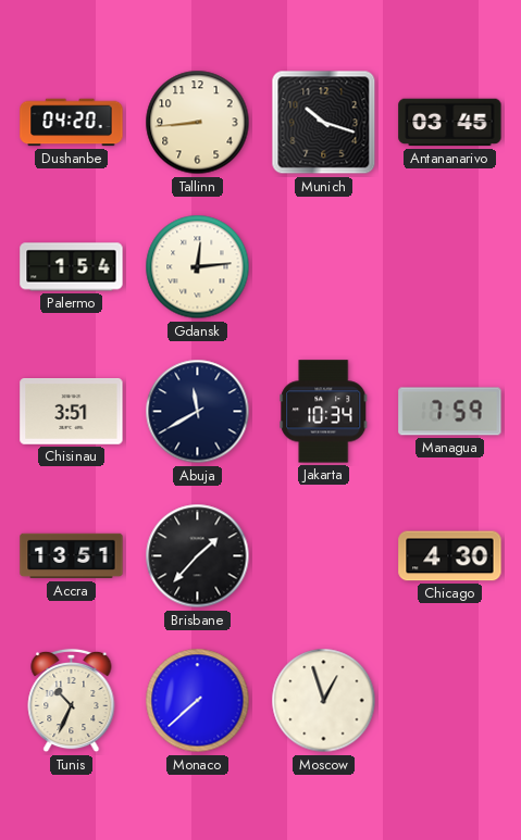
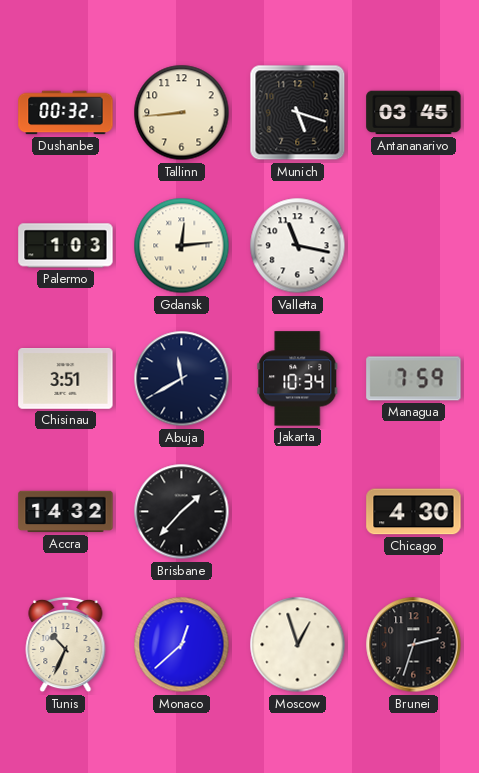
Dushanbe: 04:20 -> 00:32 (66, 113)
Munich: 10:18 -> 5:18 (298, 113)
Palermo: 1:54 -> 1:03 (66, 246)
Valletta: none -> 11:17 (298, 246)
Accra: 13:51 -> 14:32 (66, 512)
Monaco: 7:38 -> 12:38 (182, 645)
Brunei: none -> 2:33 (414, 645)
